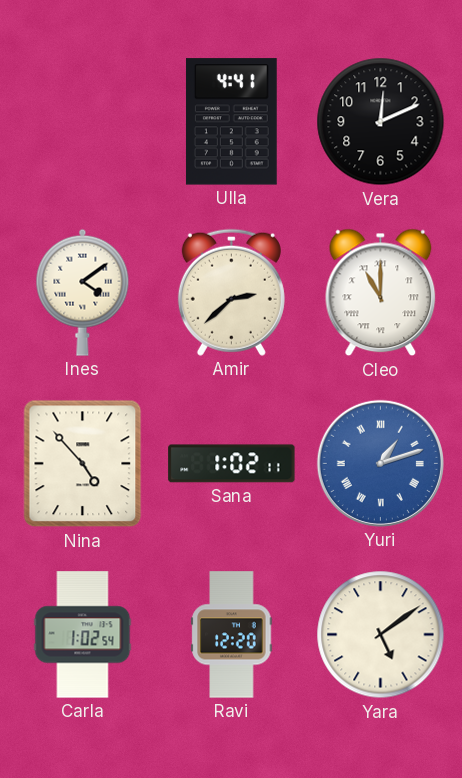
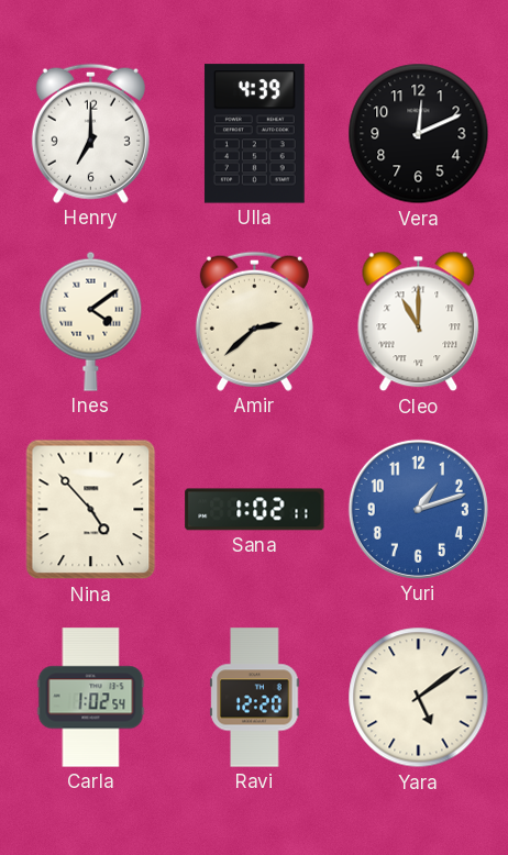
Henry: none -> 7:00 (90, 133)
Ulla: 4:41 -> 4:39 (254, 134)
Yuri numerals: Roman -> Arabic (418, 509)
